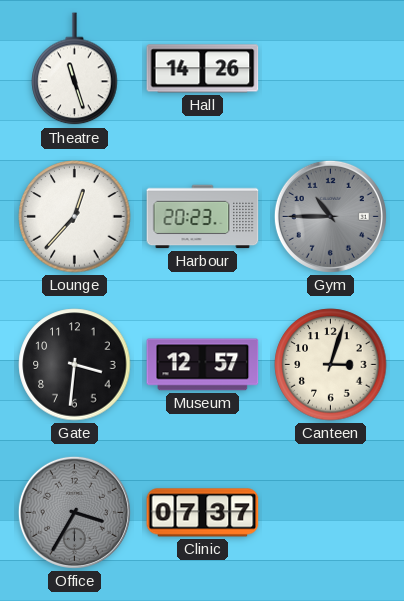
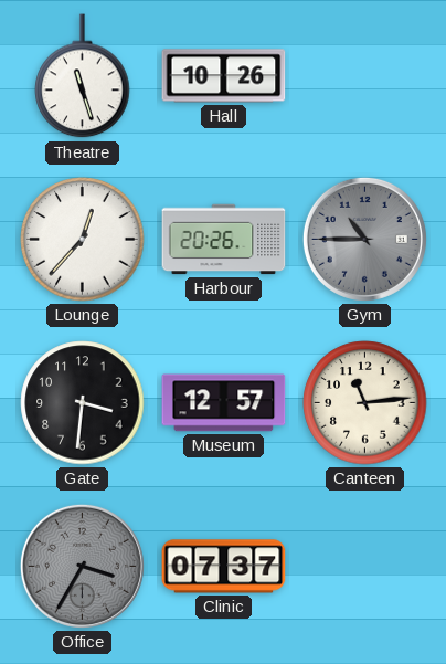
Hall: 14:26 -> 10:26 (224, 76)
Harbour: 20:23 -> 20:26 (224, 240)
Canteen: 3:03 -> 11:14 (365, 403)
